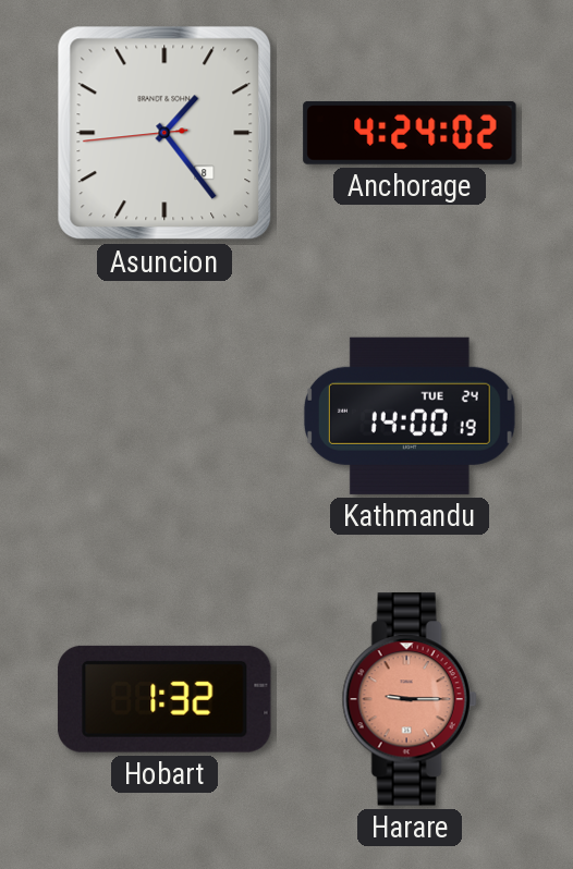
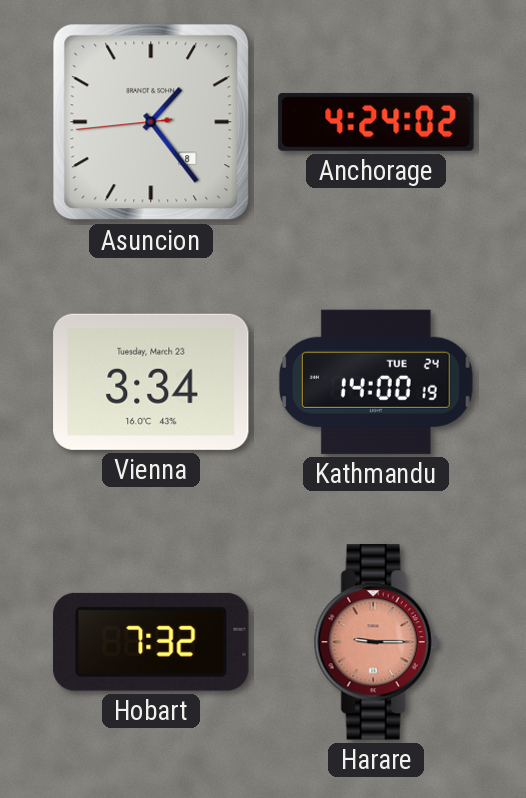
Vienna: none -> 3:34 (151, 382)
Hobart: 1:32 -> 7:32 (151, 642)
